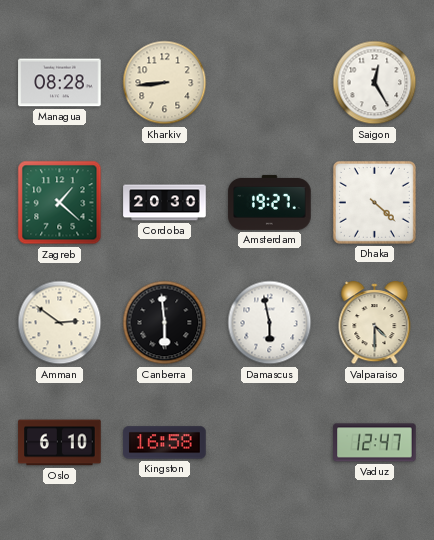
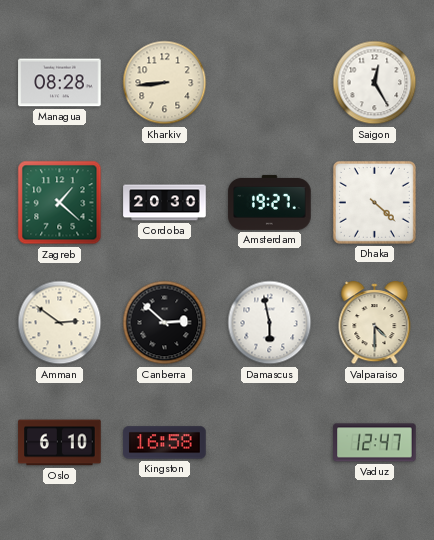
Canberra: 5:59 -> 2:52 (165, 323)
